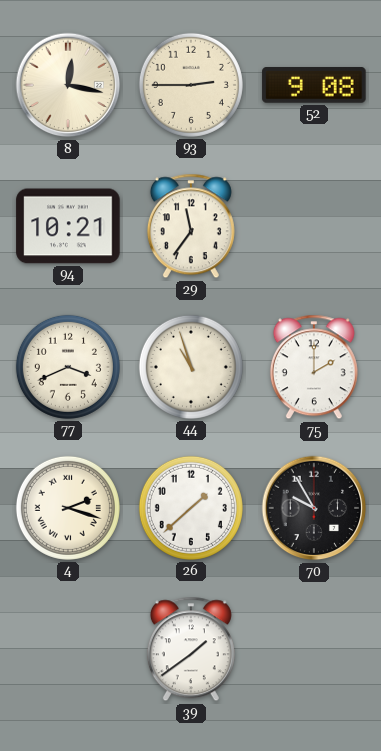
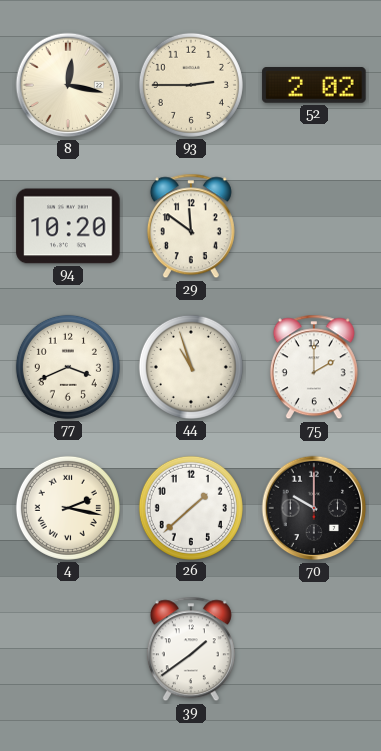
52: 9:08 -> 2:02 (314, 86)
94: 10:21 -> 10:20 (68, 226)
29: 11:36 -> 11:51 (191, 226)
4: 2:18 -> 2:17 (68, 508)
70: 9:55 -> 10:00 (314, 508)
